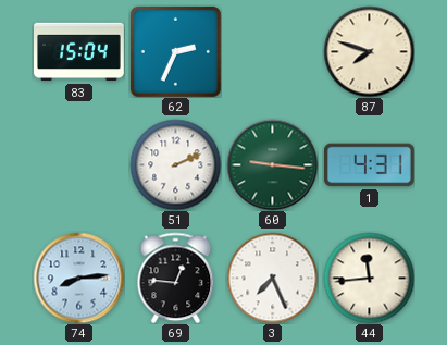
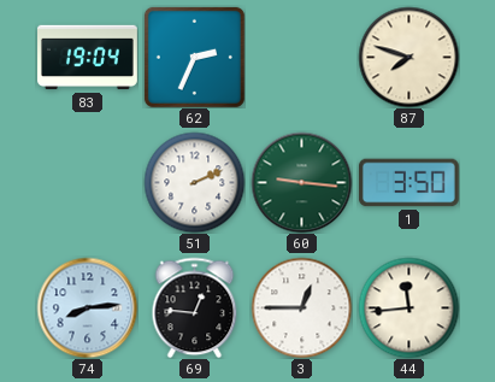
83: 15:04 -> 19:04 (88, 58)
1: 4:31 -> 3:50 (408, 183)
3: 7:26 -> 12:45 (301, 307)
